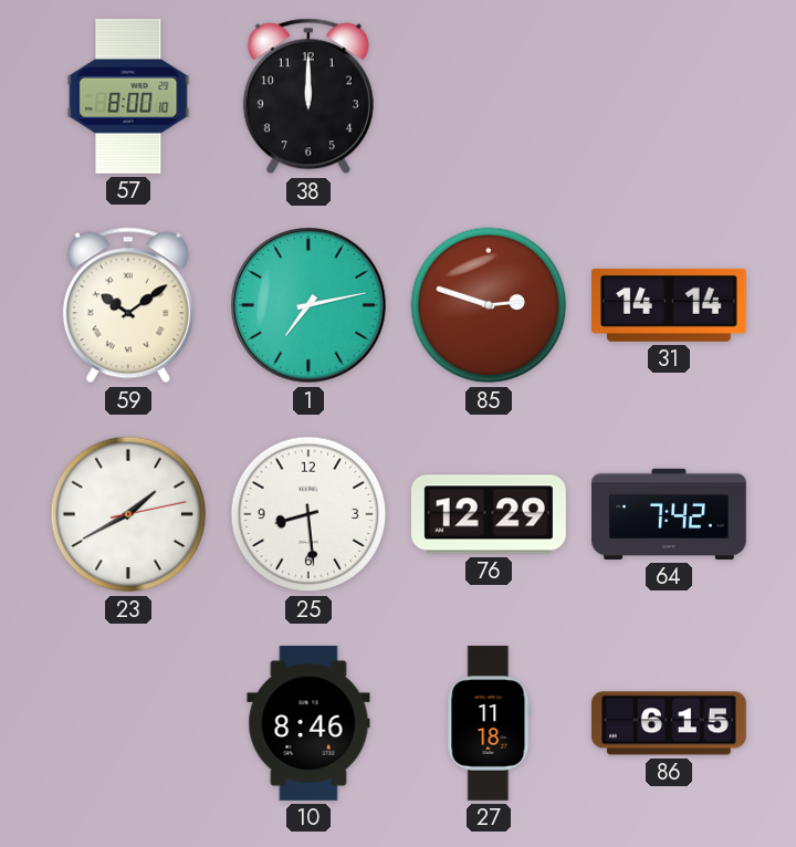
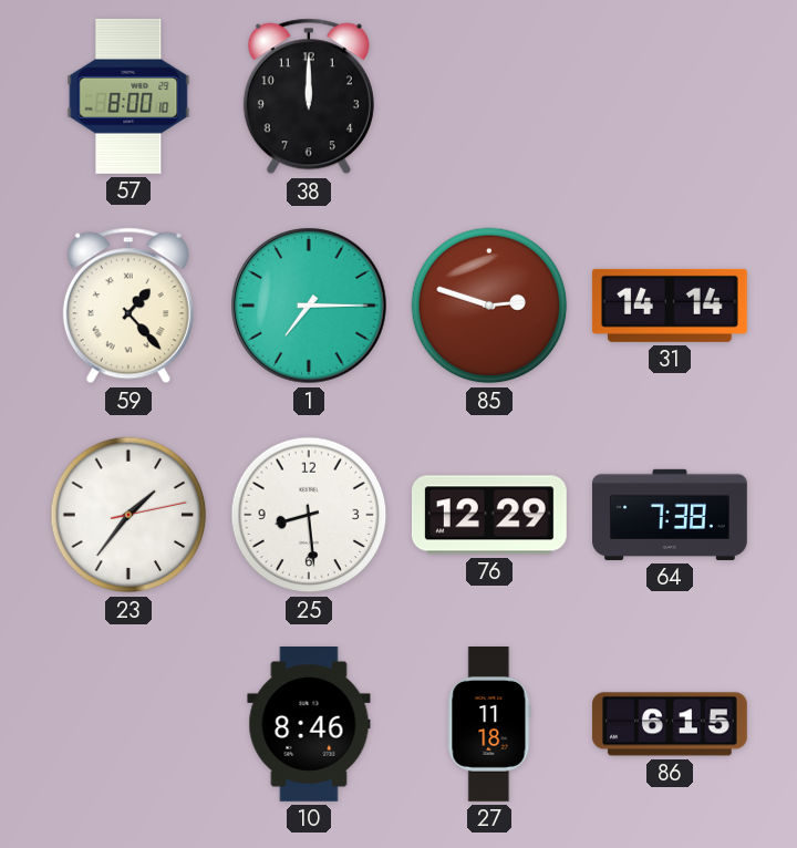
59: 10:09 -> 1:23 (128, 306)
1: 7:13 -> 7:15 (309, 306)
23: 1:40 -> 1:36 (128, 515)
64: 7:42 -> 7:38 (671, 515)
